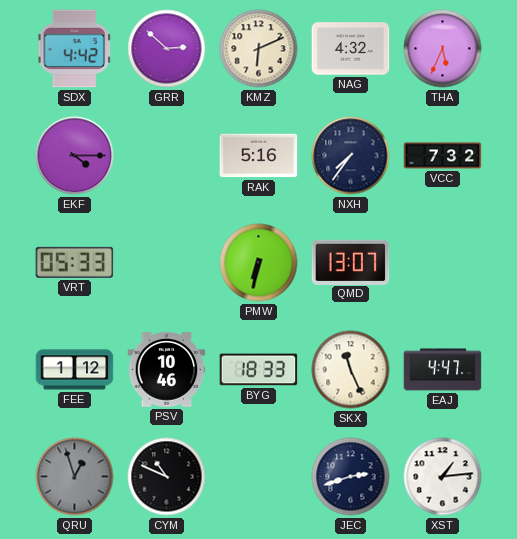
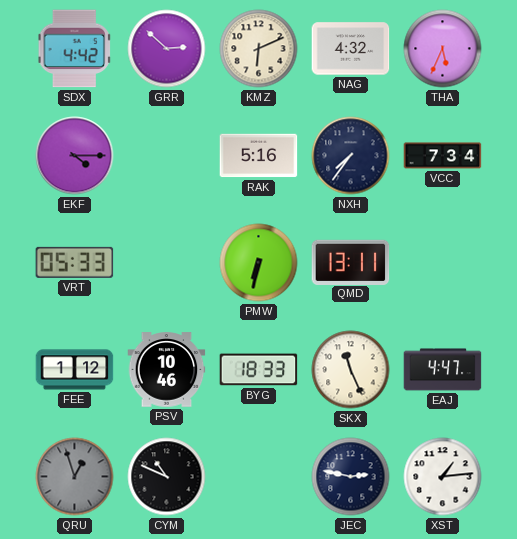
VCC: 7:32 -> 7:34 (443, 156)
QMD: 13:07 -> 13:11 (351, 262)
JEC: 2:42 -> 2:47 (351, 477)
